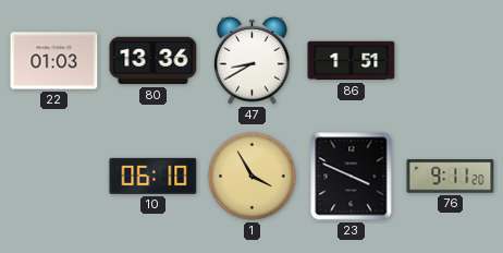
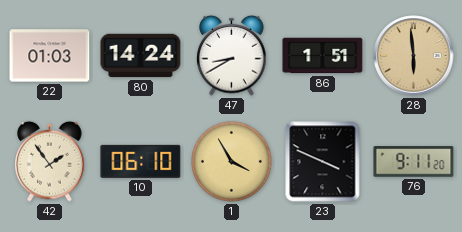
80: 13:36 -> 14:24 (141, 56)
28: none -> 5:59 (414, 56)
42: none -> 1:54 (50, 161)
